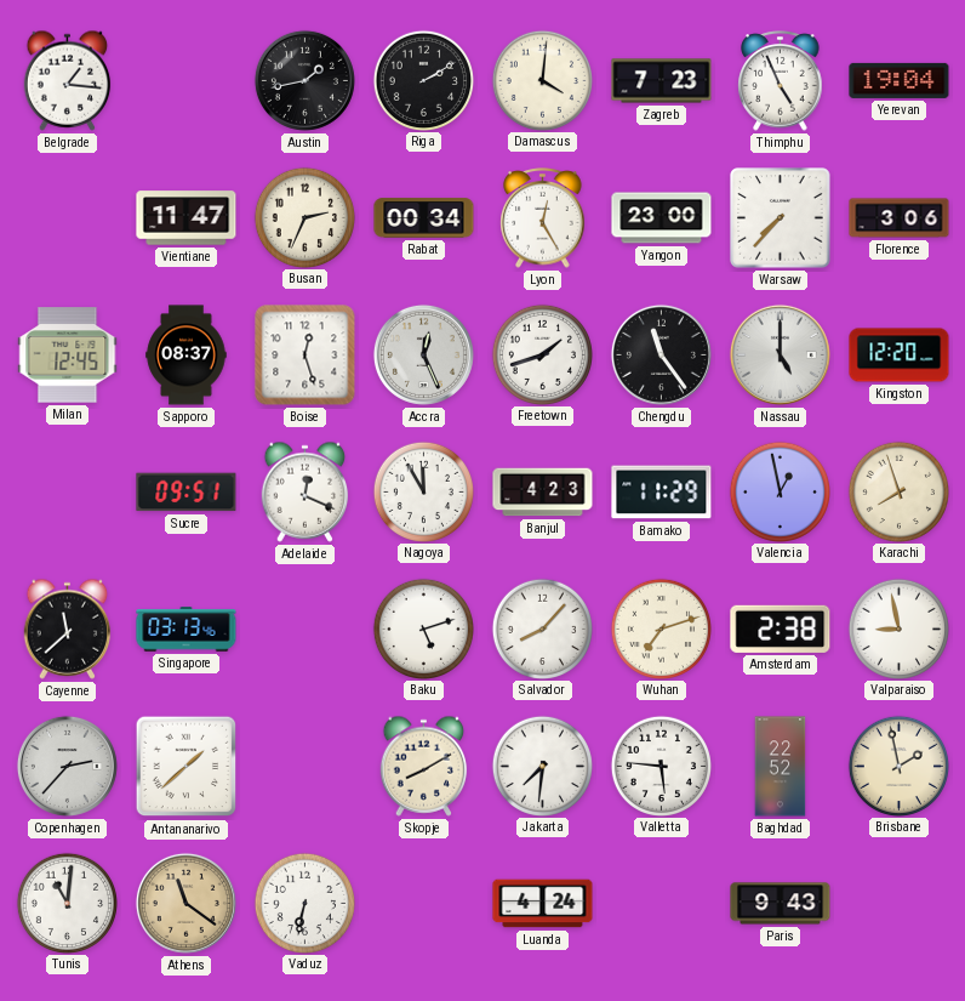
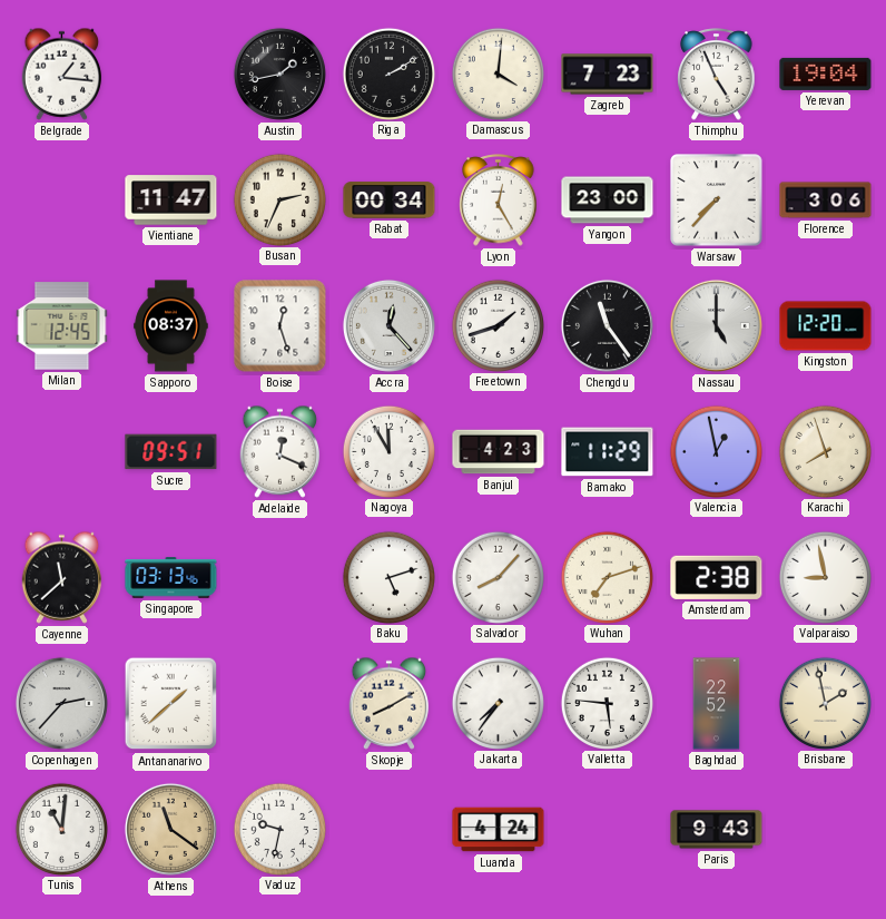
Accra: 12:26 -> 12:23 (388, 325)
Jakarta: 7:31 -> 7:36 (498, 703)
Vaduz: 6:32 -> 9:32 (279, 829)
